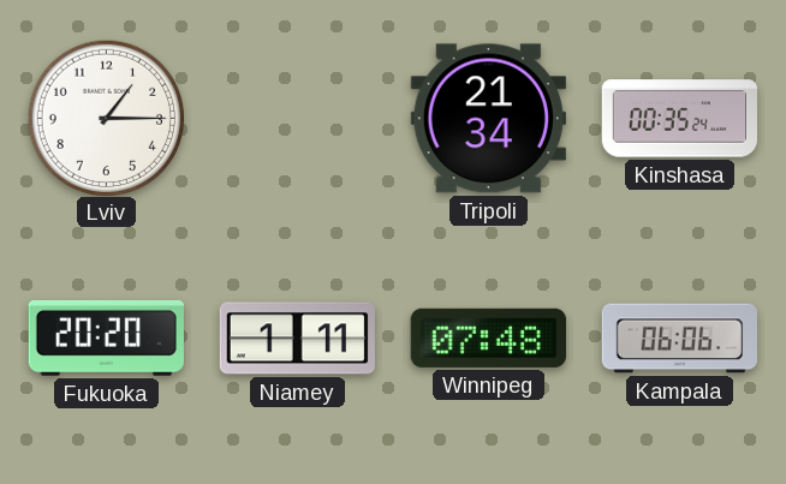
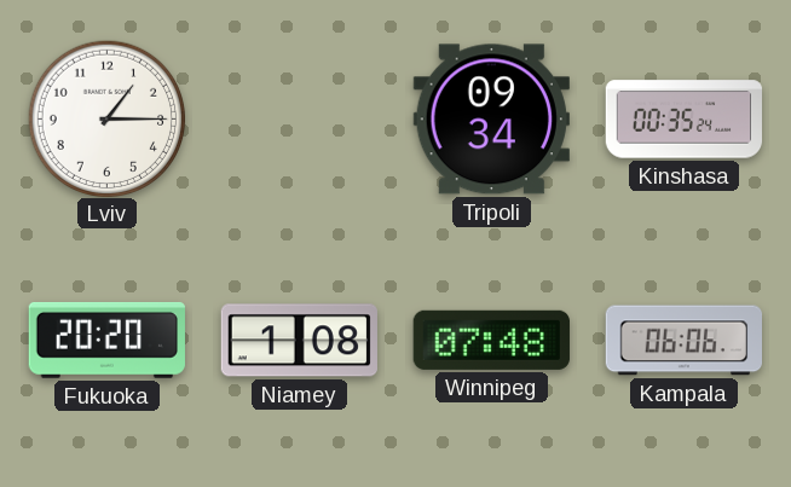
Tripoli: 21:34 -> 09:34 (491, 120)
Niamey: 1:11 -> 1:08 (299, 341)
